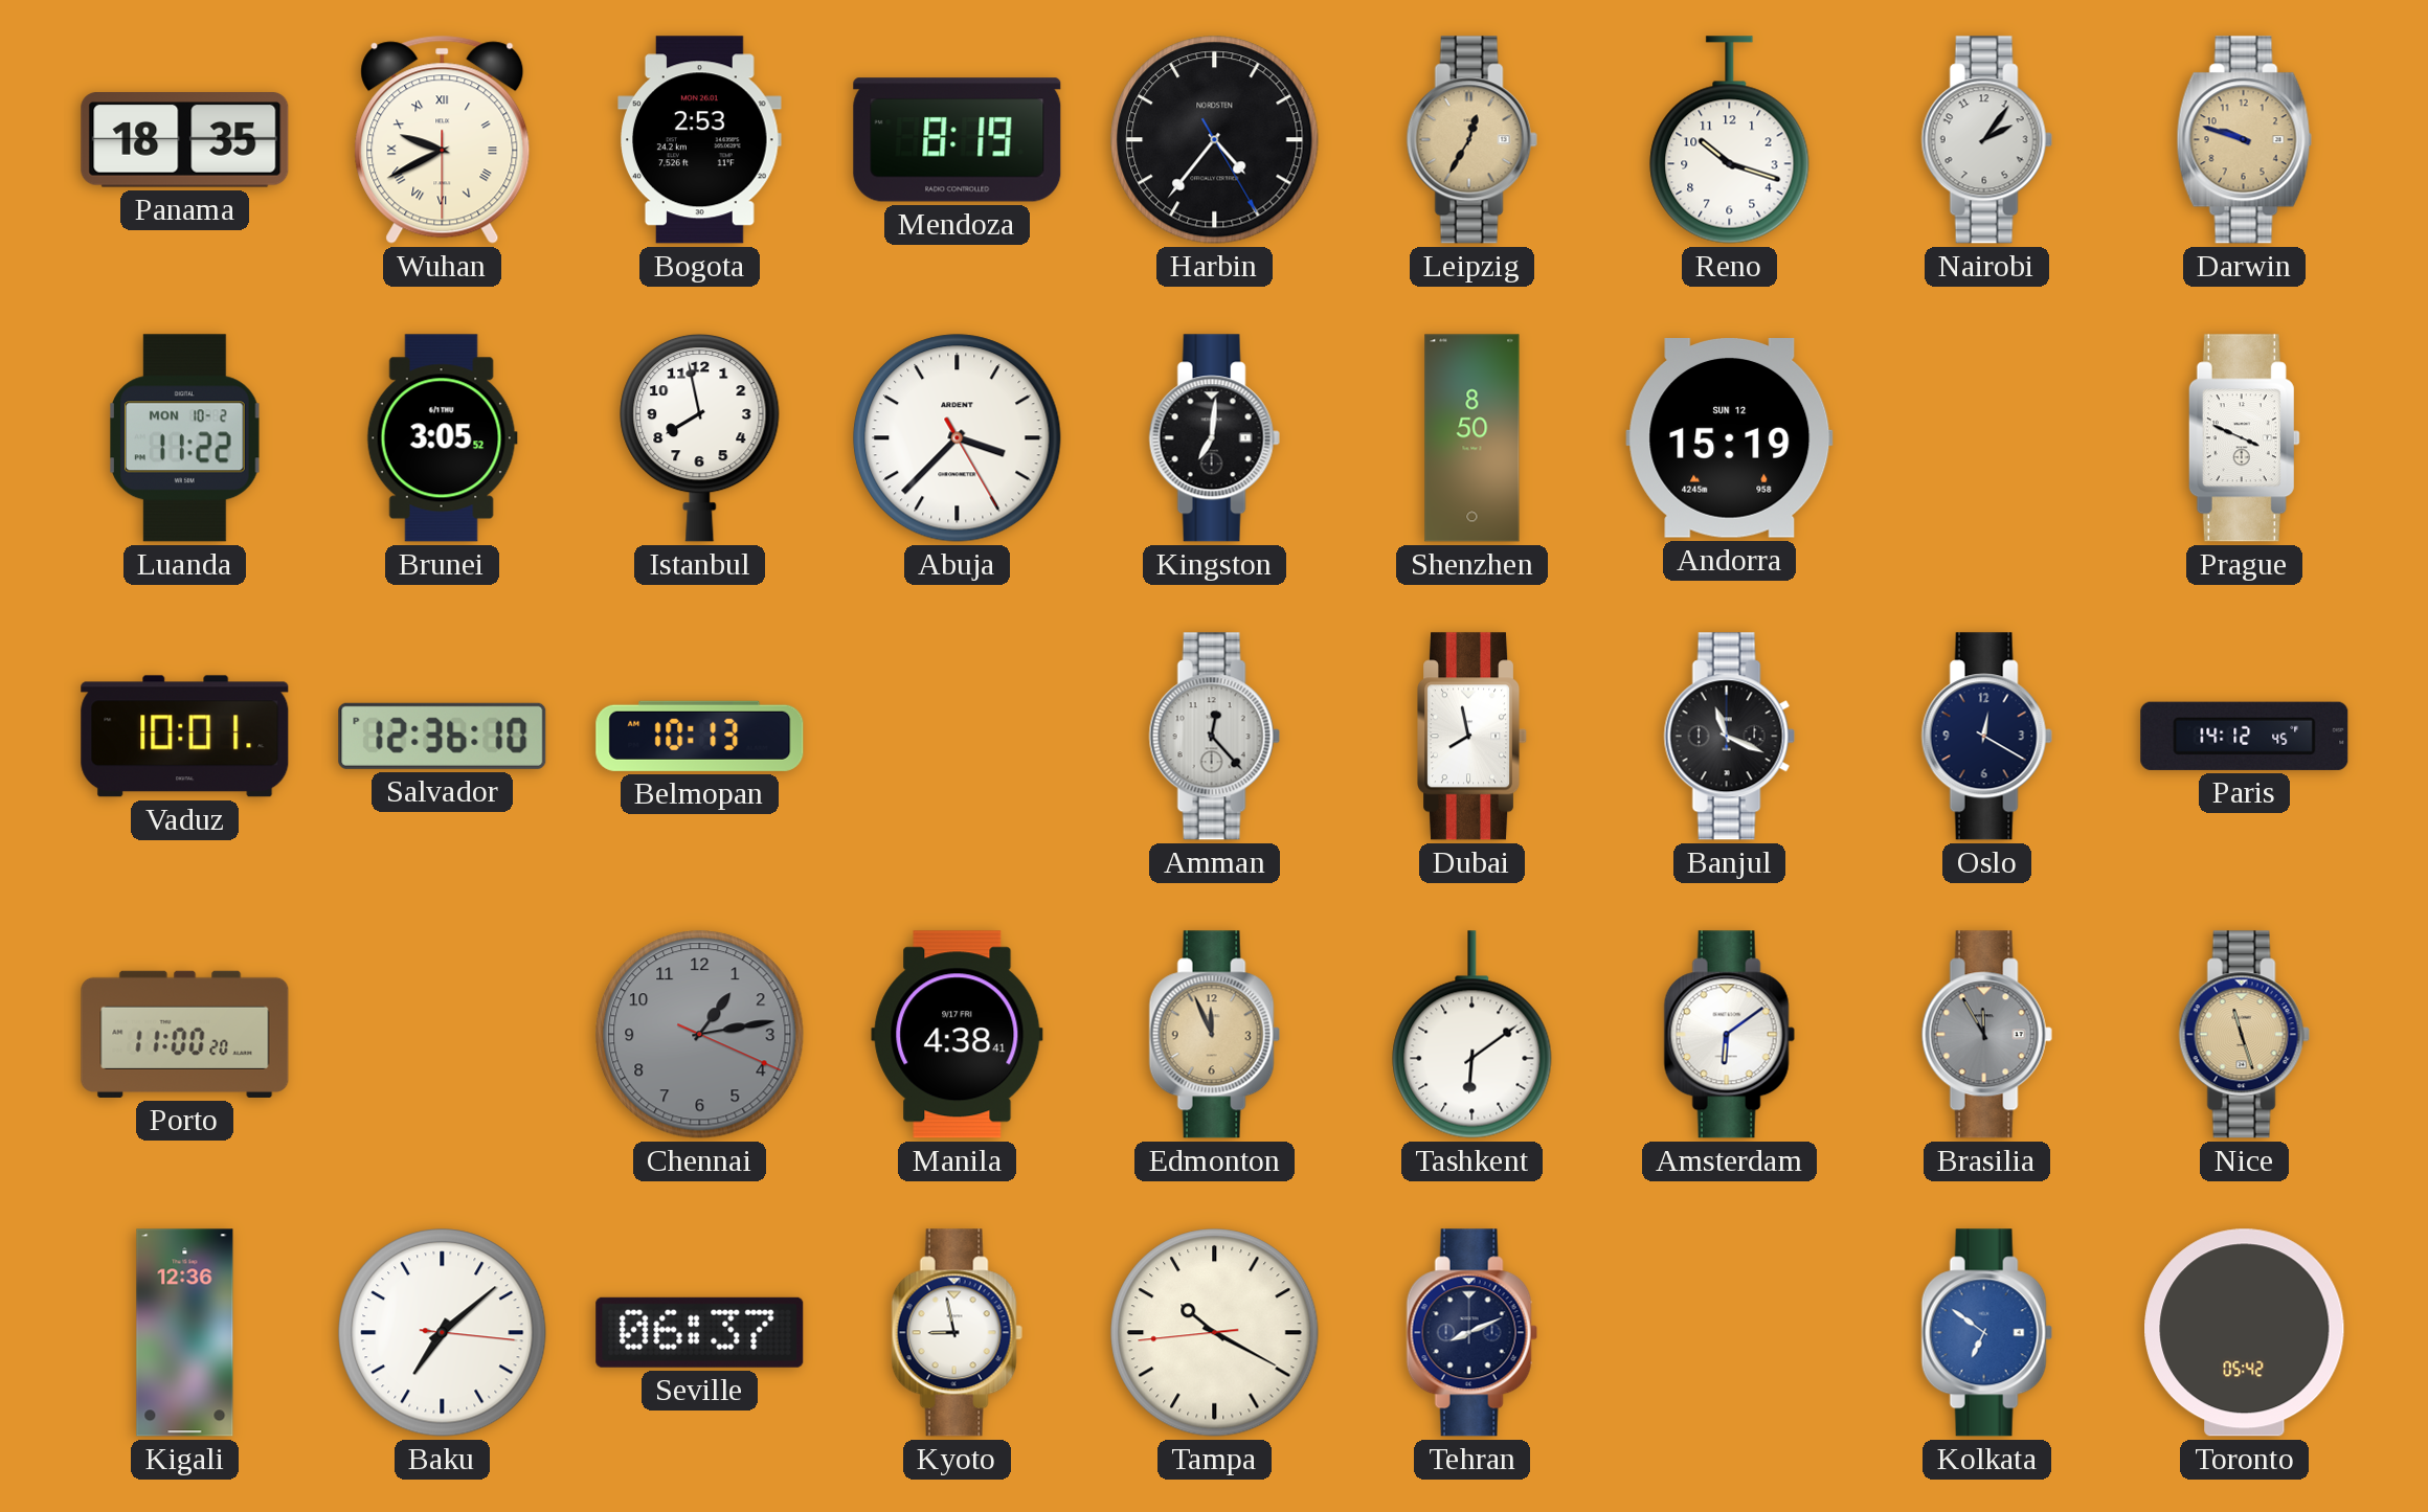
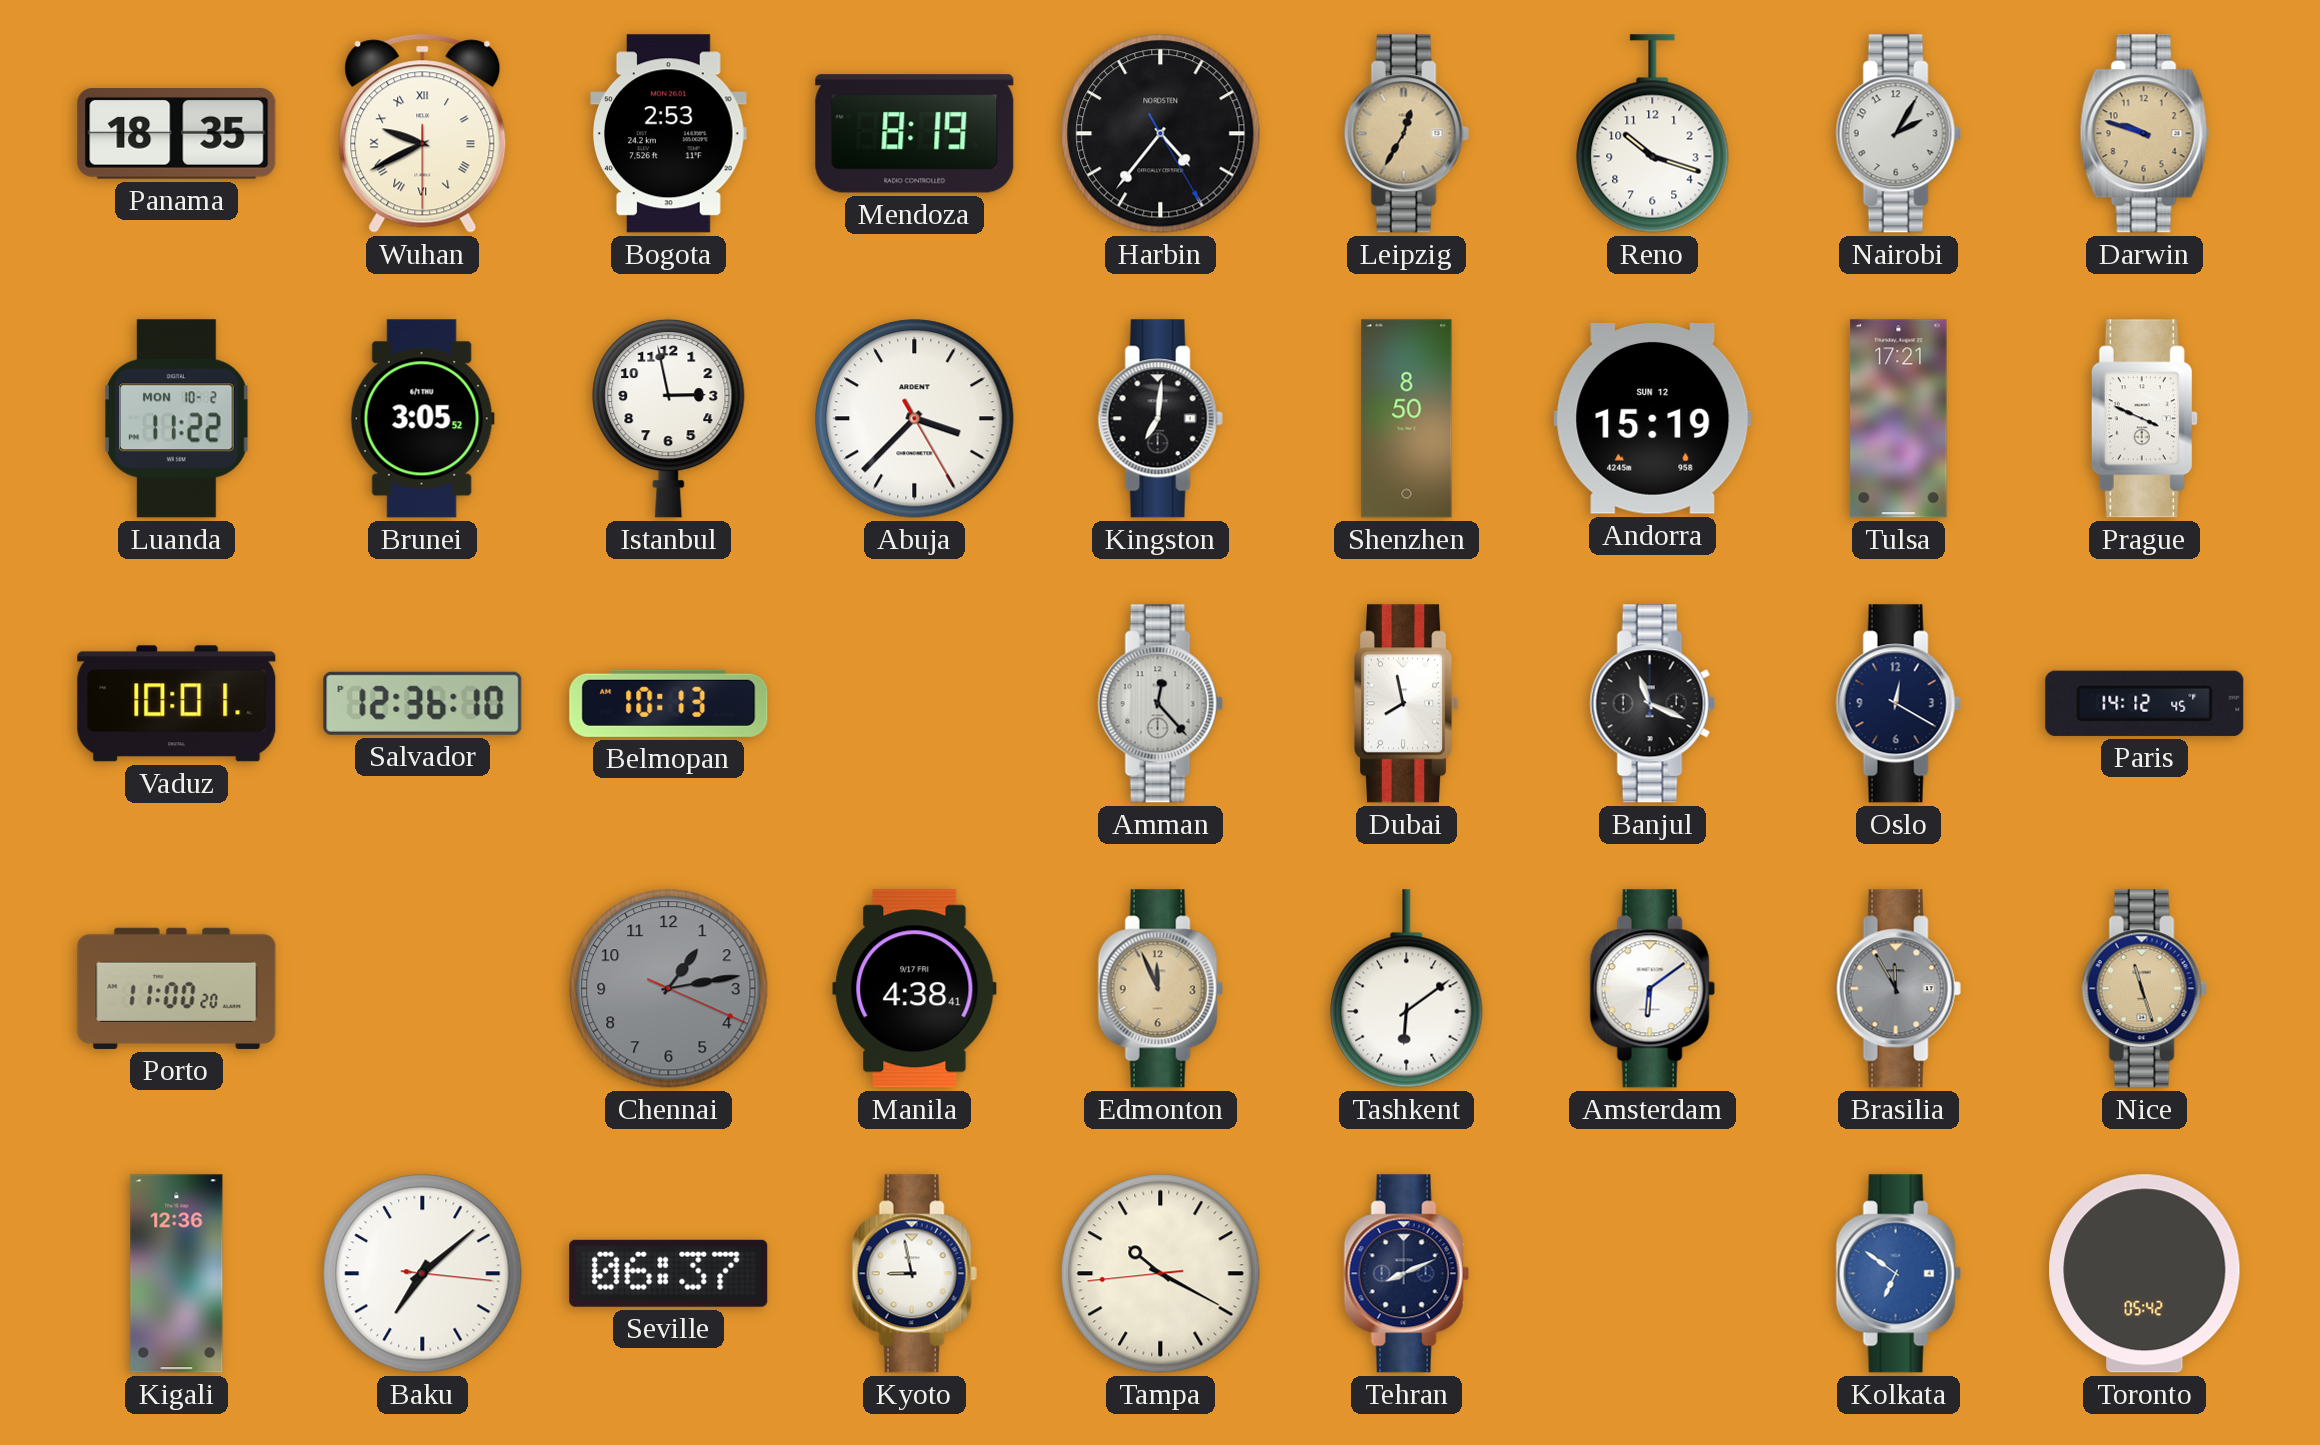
Nairobi: 2:06 -> 2:05 (1898, 134)
Istanbul: 7:58 -> 2:58 (669, 418)
Tulsa: none -> 17:21 (1899, 419)
